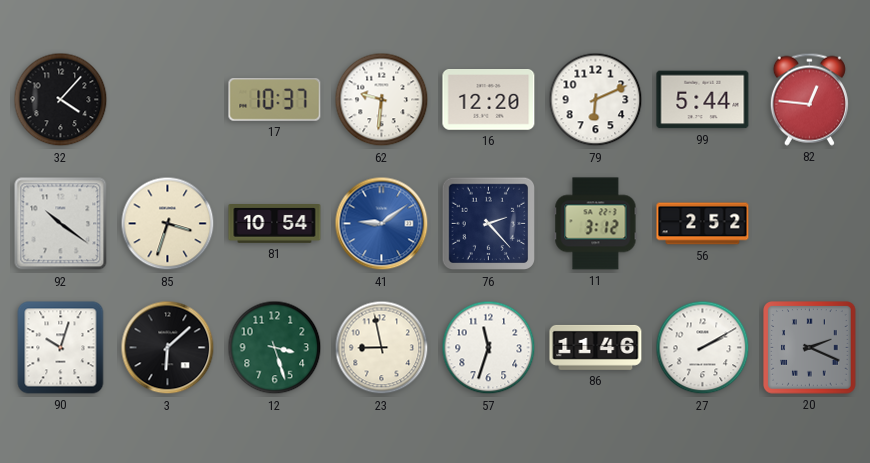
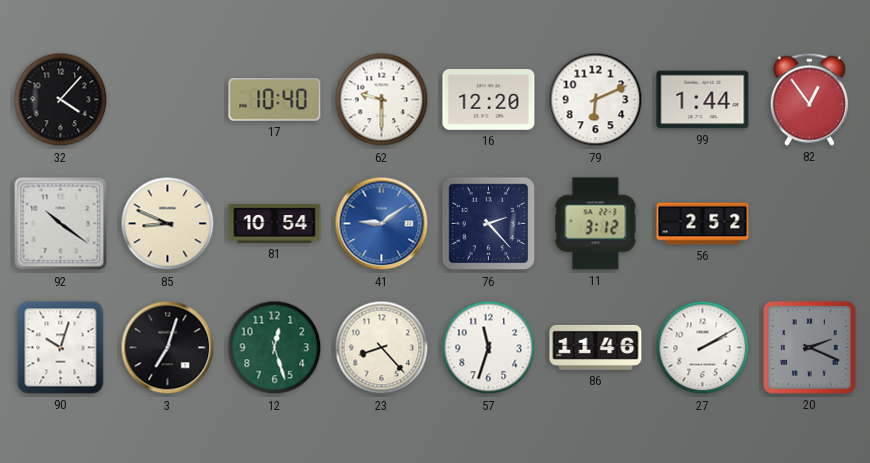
17: 10:37 -> 10:40 (275, 100)
62: 9:31 -> 9:30 (382, 100)
99: 5:44 -> 1:44 (703, 100)
82: 12:46 -> 12:54 (809, 99)
85: 3:33 -> 8:49 (168, 224)
3: 6:08 -> 7:03 (168, 348)
12: 3:27 -> 12:27 (275, 348)
23: 8:58 -> 8:23 (382, 348)
